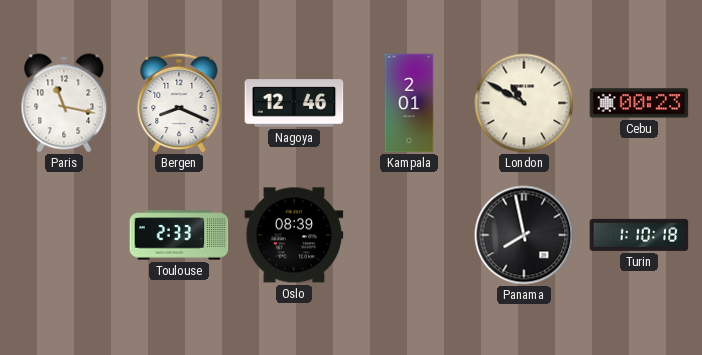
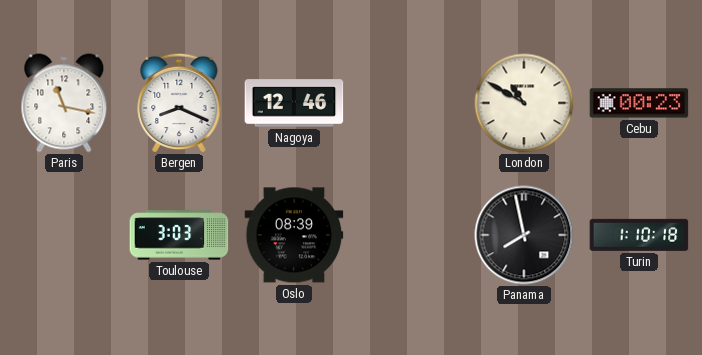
Kampala: 2:01 -> none (409, 103)
Toulouse: 2:33 -> 3:03 (179, 235)
